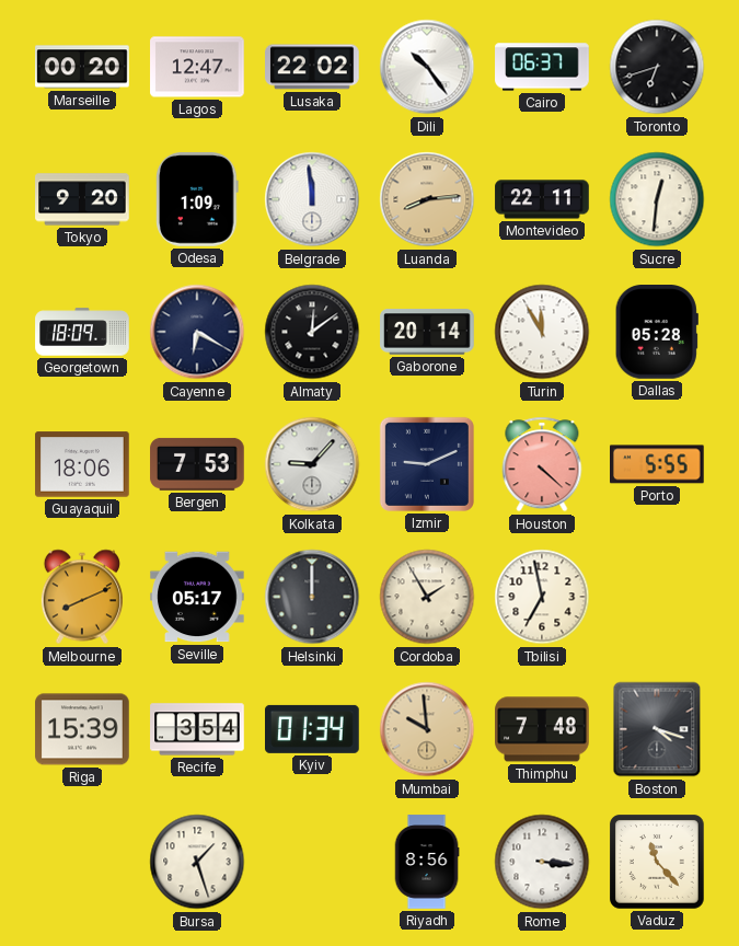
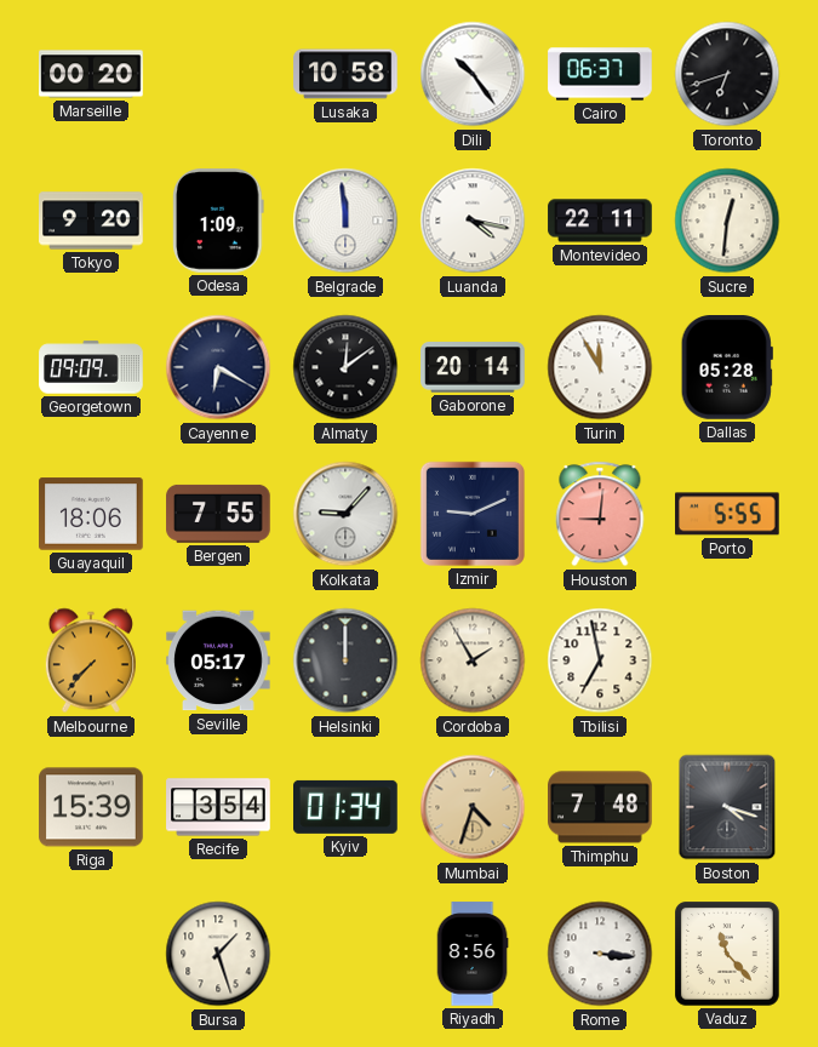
Lagos: 12:47 -> none (197, 67)
Lusaka: 22:02 -> 10:58 (345, 74)
Luanda: 8:14 -> 4:17 (473, 221)
Luanda dial: champagne -> white (473, 221)
Georgetown: 18:09 -> 09:09 (91, 367)
Bergen: 7:53 -> 7:55 (218, 514)
Houston: 4:22 -> 9:01 (600, 514)
Melbourne: 8:11 -> 7:37 (91, 660)
Mumbai: 9:59 -> 4:33 (473, 807)
